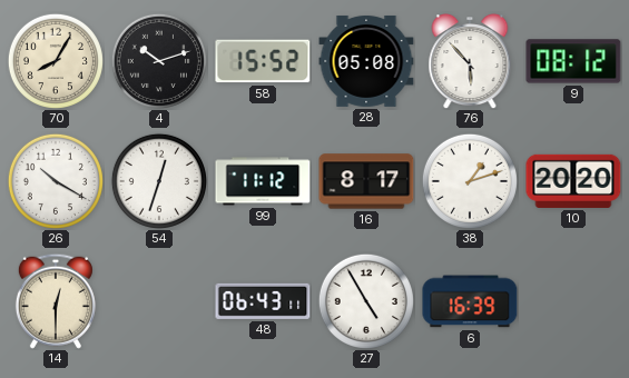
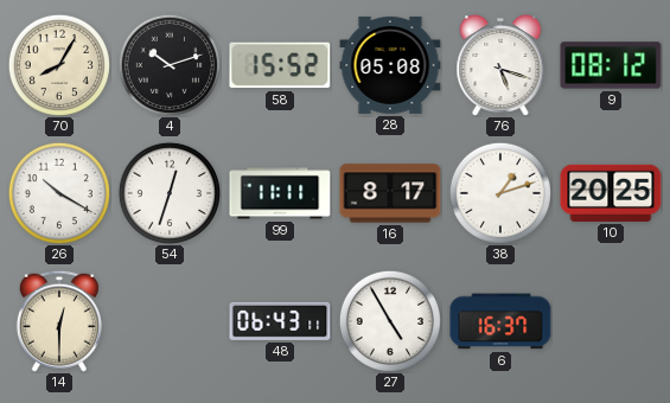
76: 5:53 -> 5:18 (500, 66)
99: 11:12 -> 11:11 (280, 193)
10: 20:20 -> 20:25 (611, 193)
6: 16:39 -> 16:37 (500, 321)
